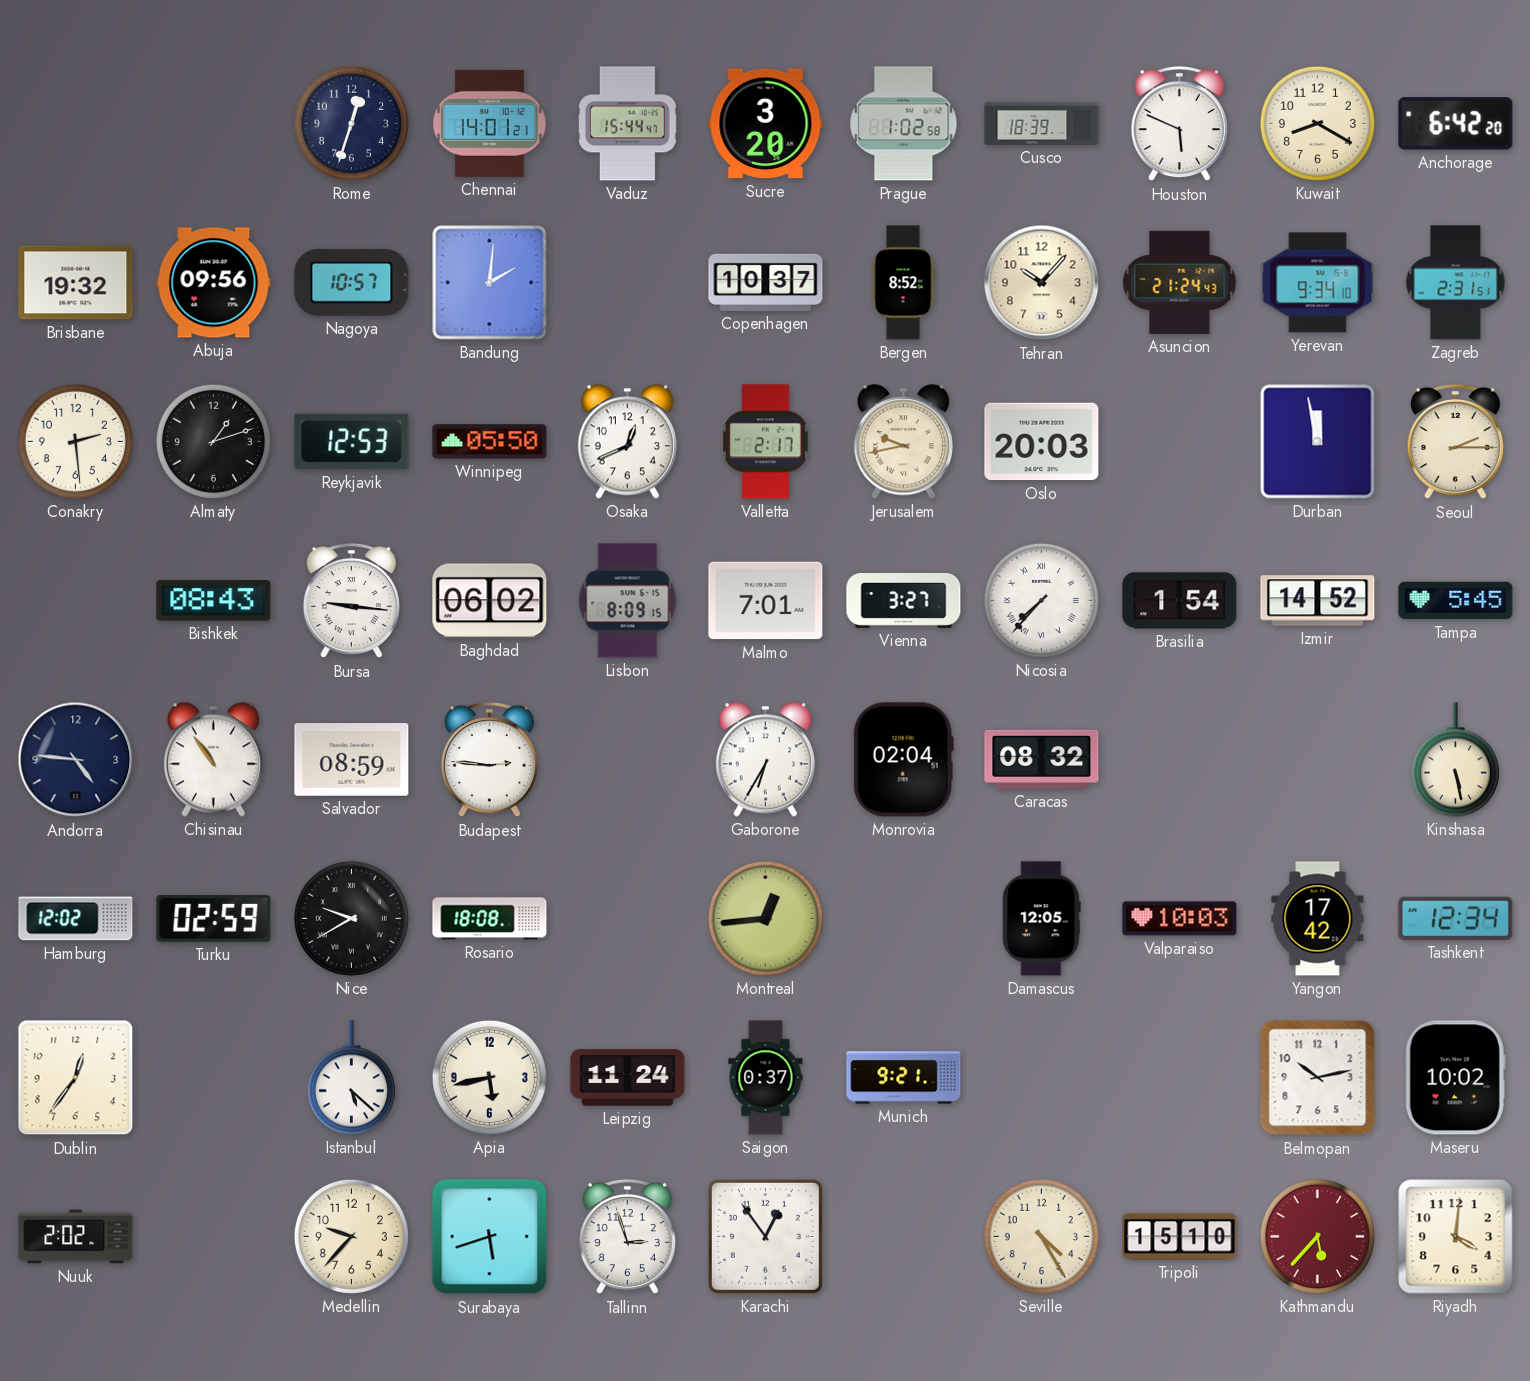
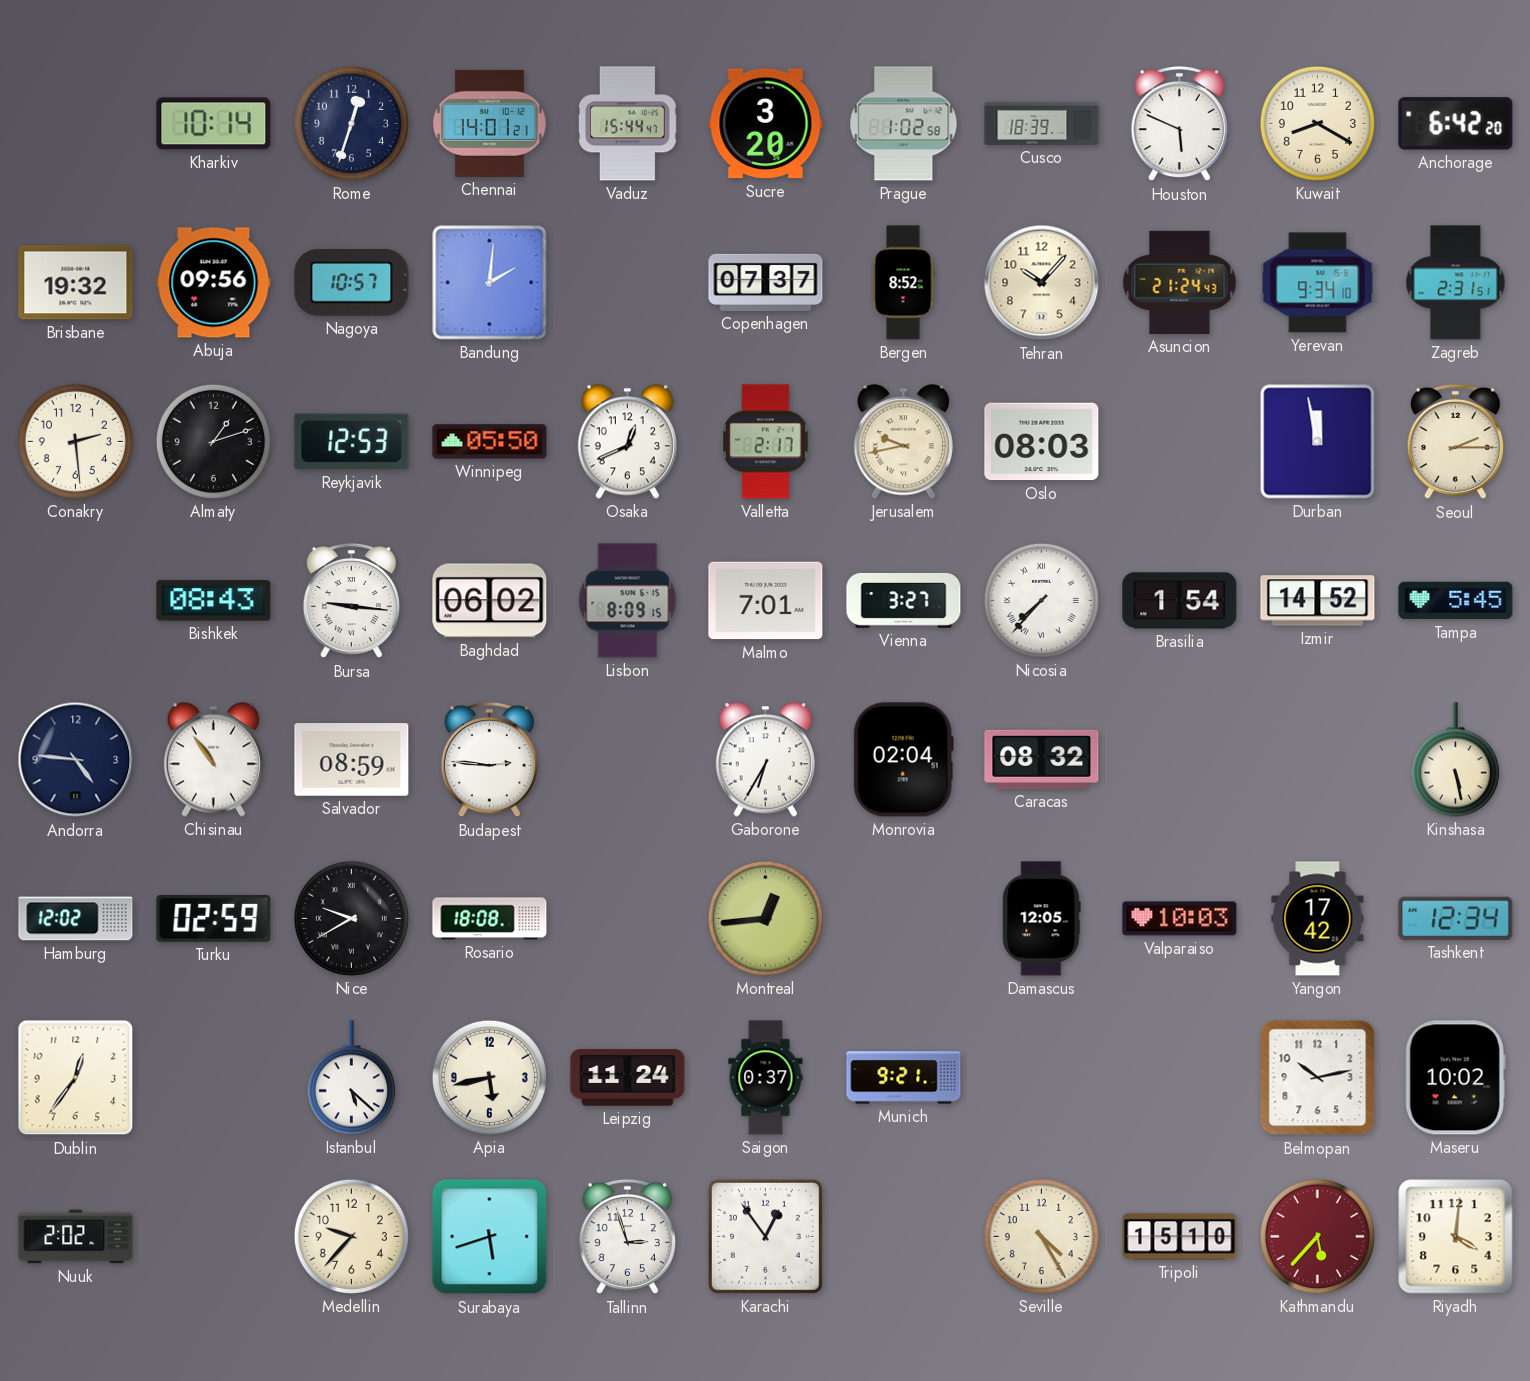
Kharkiv: none -> 10:14 (214, 124)
Copenhagen: 10:37 -> 07:37 (766, 282)
Oslo: 20:03 -> 08:03 (1042, 442)
